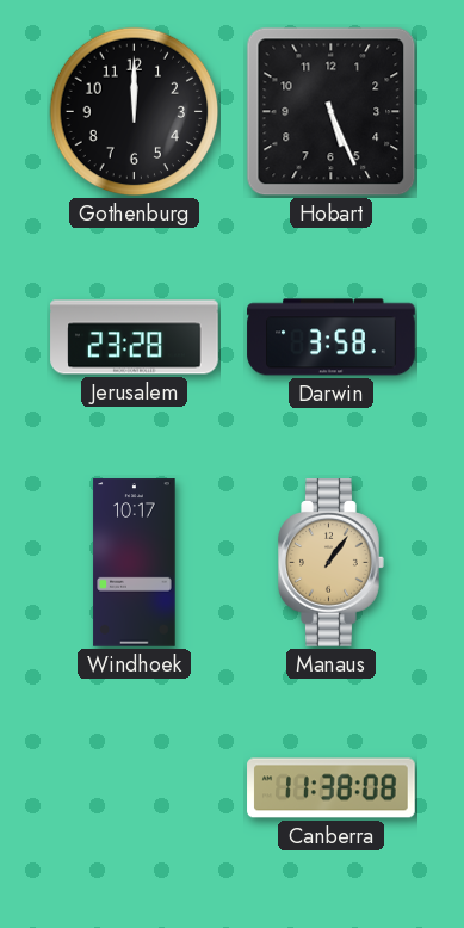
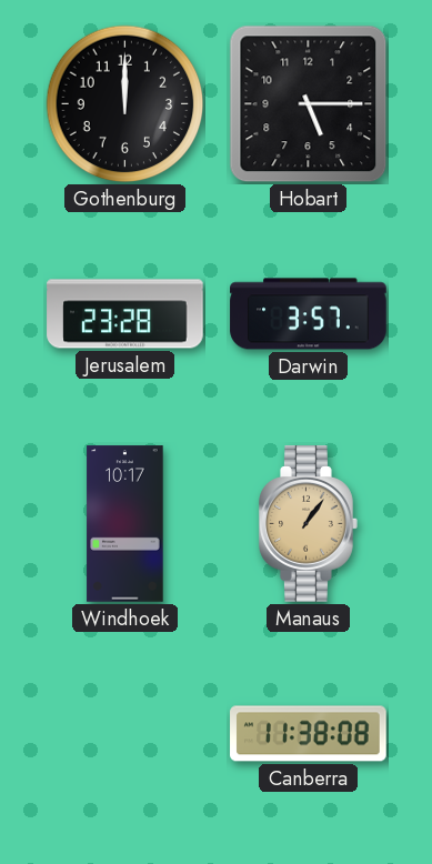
Hobart: 5:26 -> 5:15 (309, 104)
Darwin: 3:58 -> 3:57 (309, 314)
